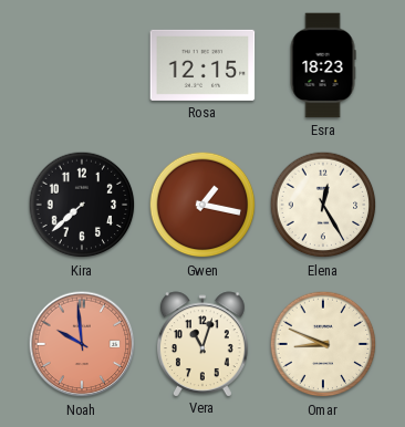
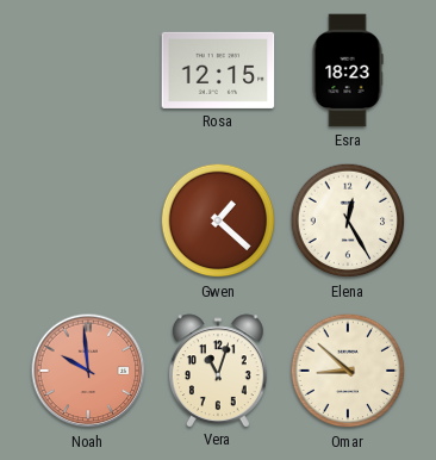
Kira: 7:38 -> none (82, 205)
Gwen: 1:17 -> 1:22 (218, 220)
Omar: 8:49 -> 8:52 (348, 371)
